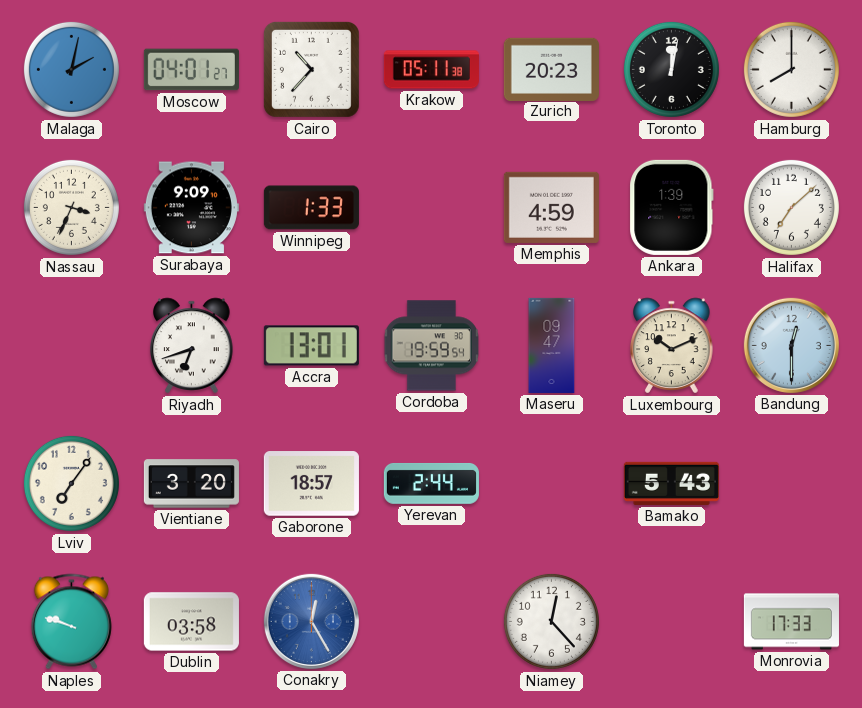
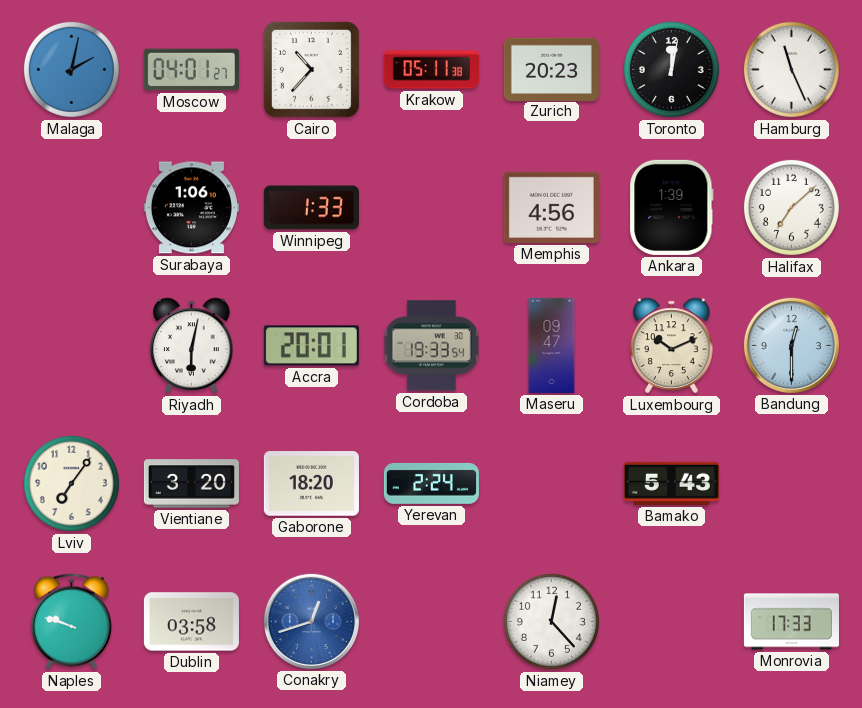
Hamburg: 8:00 -> 11:26 (791, 69)
Nassau: 3:34 -> none (71, 207)
Surabaya: 9:09 -> 1:06 (191, 208)
Memphis: 4:59 -> 4:56 (551, 207)
Riyadh: 6:42 -> 6:02 (192, 346)
Accra: 13:01 -> 20:01 (311, 346)
Cordoba: 19:59 -> 19:33 (432, 346)
Gaborone: 18:57 -> 18:20 (311, 484)
Yerevan: 2:44 -> 2:24 (431, 483)
Conakry: 12:25 -> 12:42 (311, 621)
